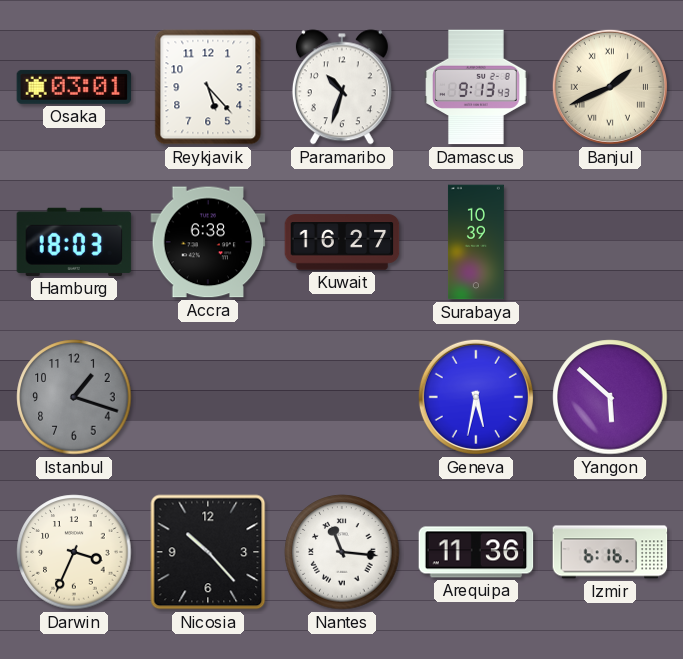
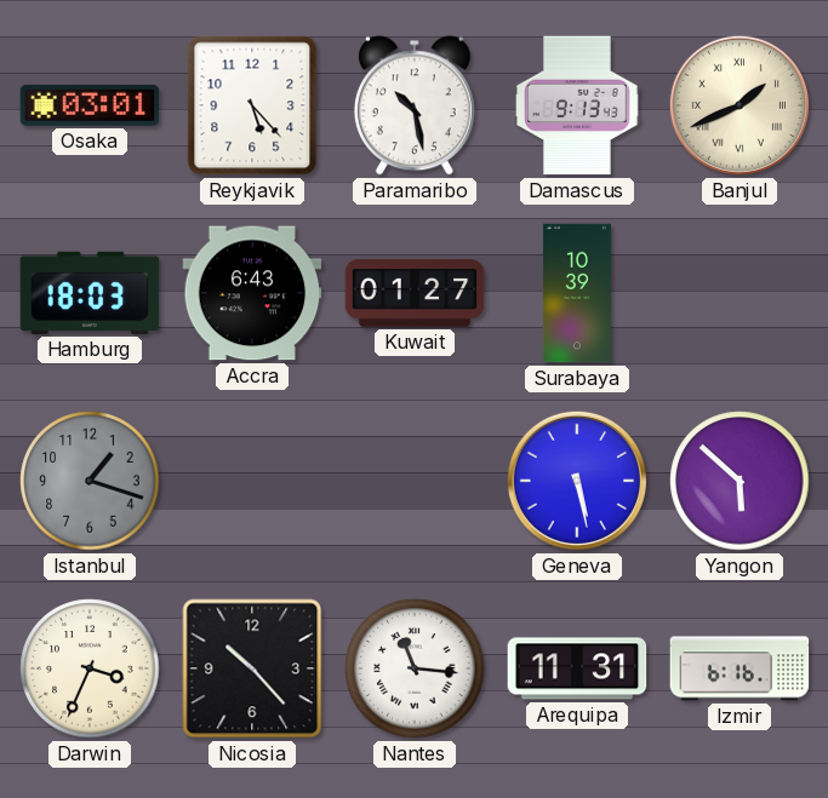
Paramaribo: 10:33 -> 10:28 (415, 105)
Accra: 6:38 -> 6:43 (252, 293)
Kuwait: 16:27 -> 01:27 (415, 293)
Geneva: 5:32 -> 5:28 (577, 481)
Arequipa: 11:36 -> 11:31 (577, 668)
